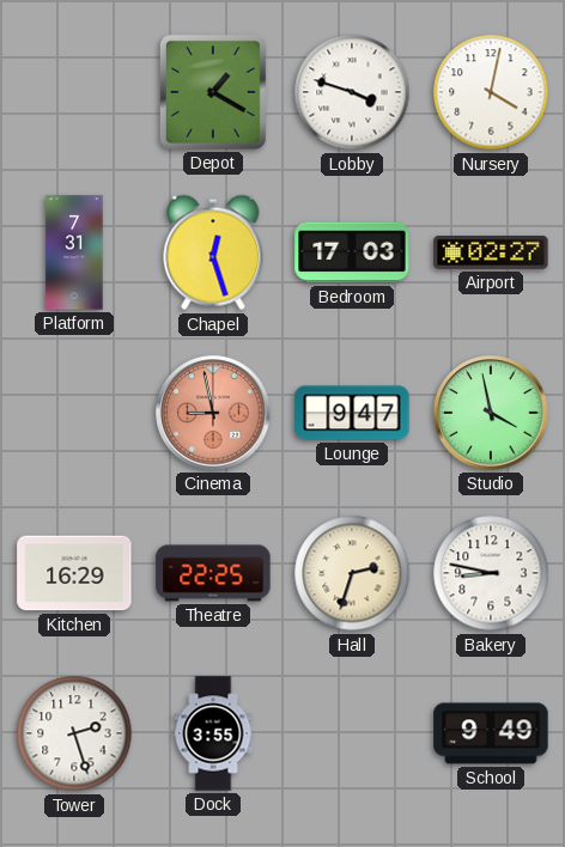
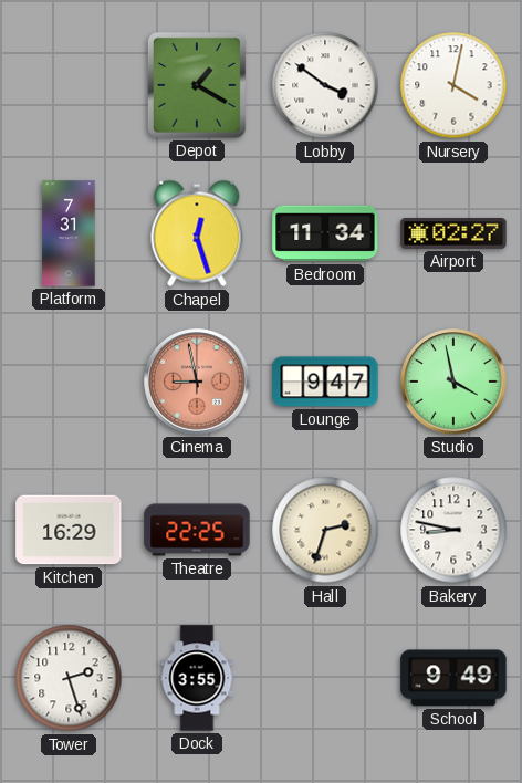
Lobby: 3:48 -> 3:51 (325, 85)
Bedroom: 17:03 -> 11:34 (325, 233)
